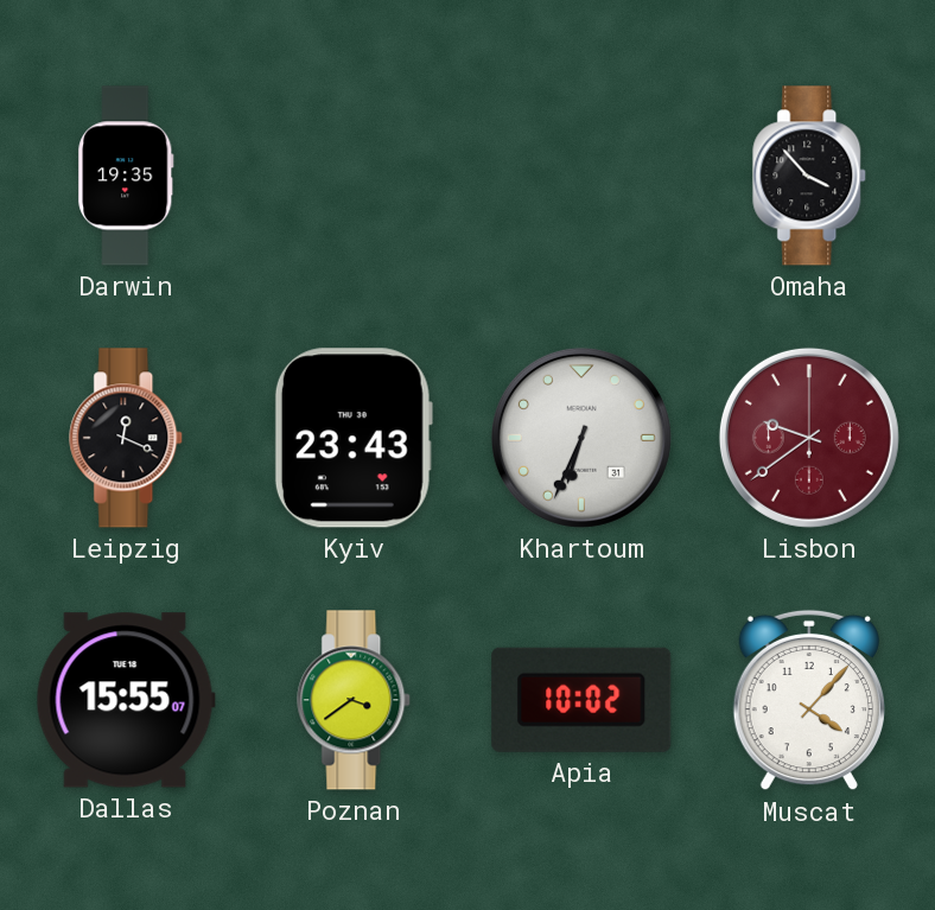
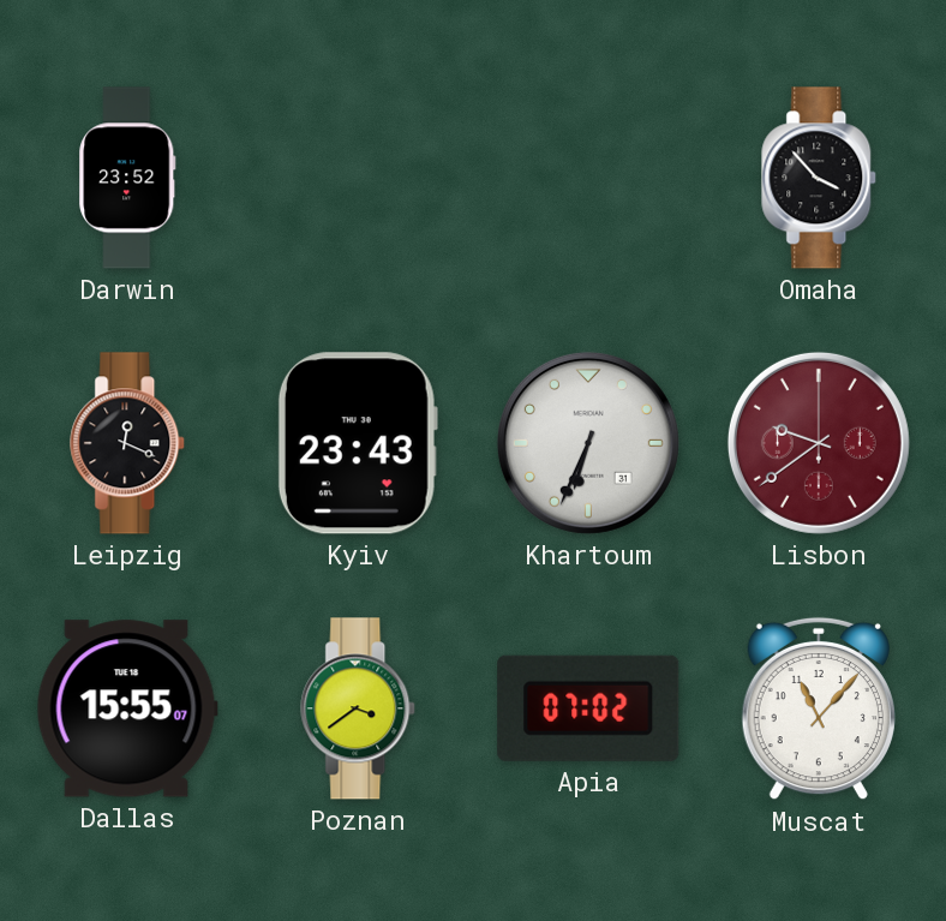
Darwin: 19:35 -> 23:52 (127, 178)
Apia: 10:02 -> 07:02 (588, 708)
Muscat: 4:07 -> 11:07 (819, 708)
